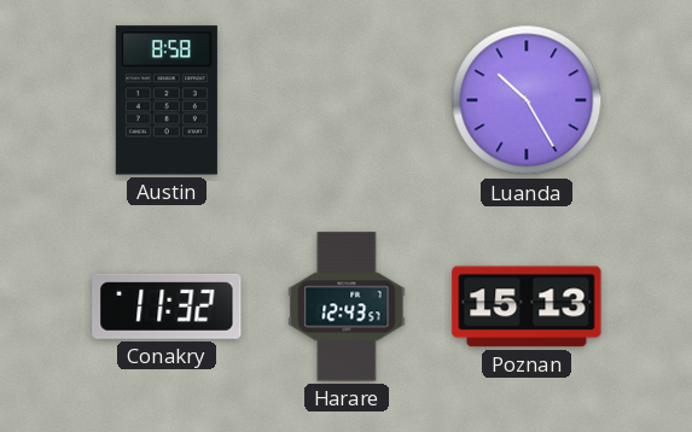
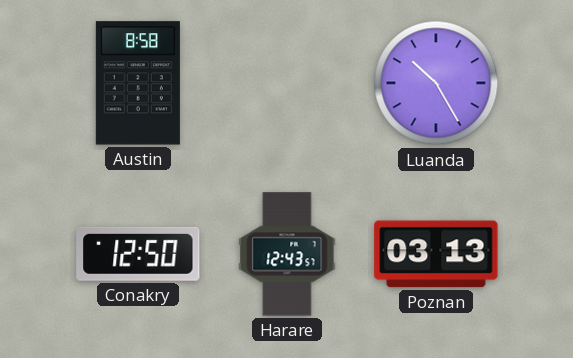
Conakry: 11:32 -> 12:50 (138, 254)
Poznan: 15:13 -> 03:13 (436, 254)
